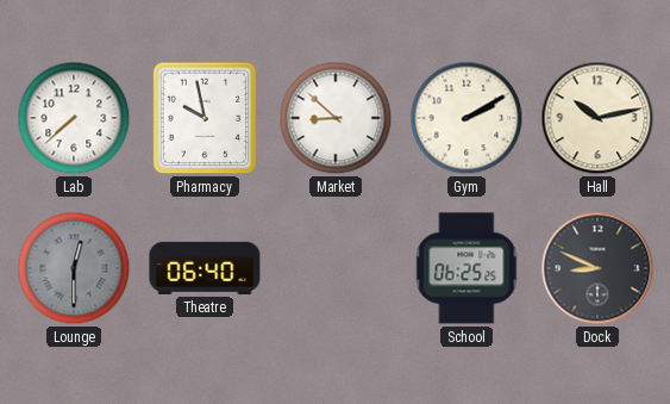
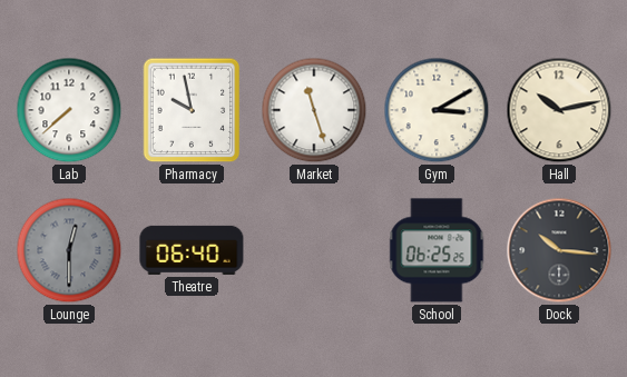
Market: 8:52 -> 11:27 (314, 110)
Gym: 2:10 -> 3:10 (437, 110)
Dock: 8:49 -> 10:16 (559, 250)
